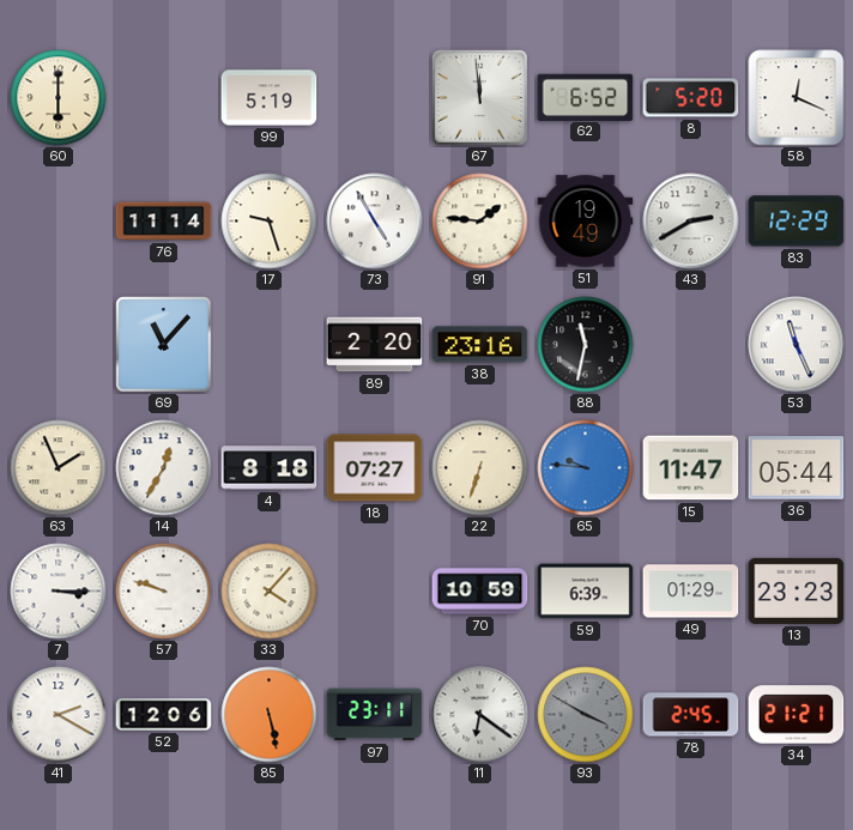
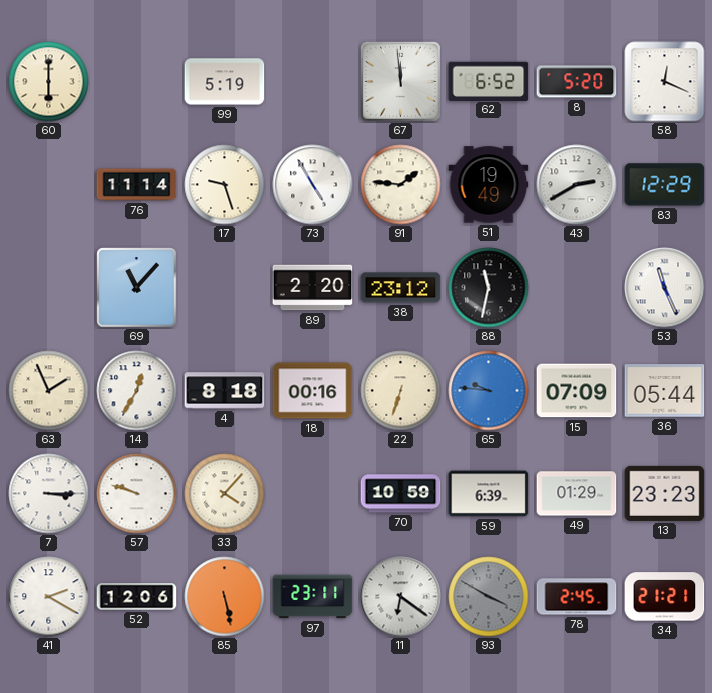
38: 23:16 -> 23:12 (401, 288)
18: 07:27 -> 00:16 (313, 391)
15: 11:47 -> 07:09 (577, 391)
